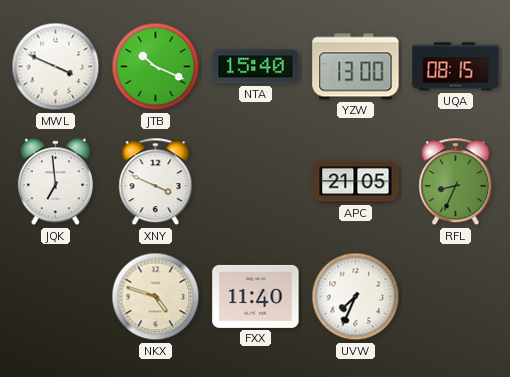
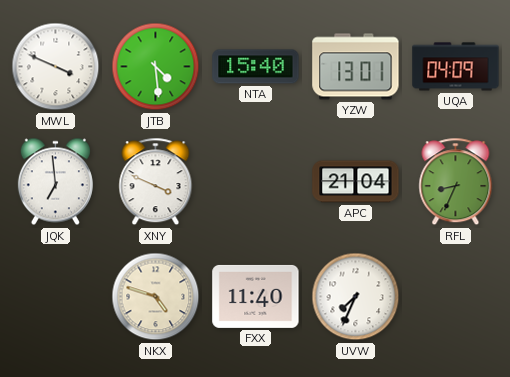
JTB: 10:19 -> 4:29 (156, 67)
YZW: 13:00 -> 13:01 (356, 67)
UQA: 08:15 -> 04:09 (456, 67)
APC: 21:05 -> 21:04 (356, 182)
